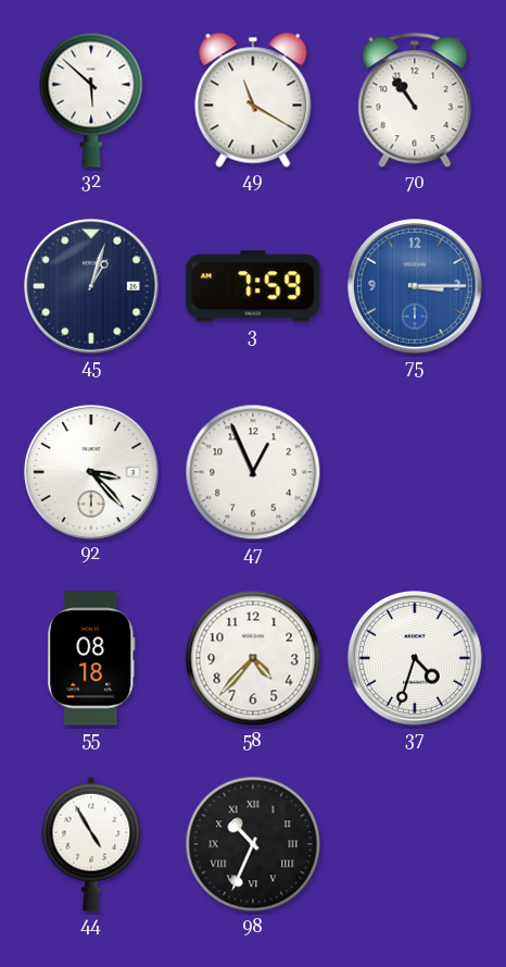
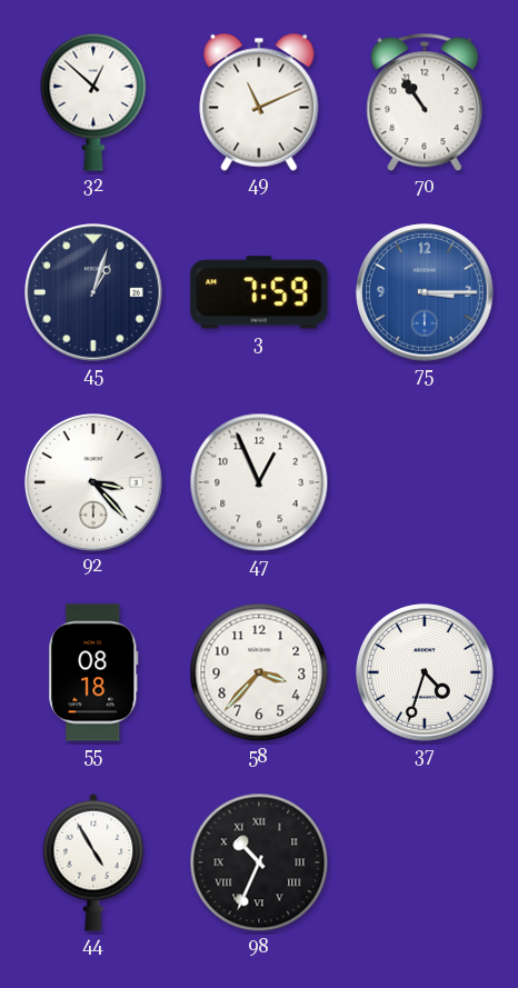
32: 5:52 -> 12:52 (93, 102)
49: 11:20 -> 11:11 (259, 102)
58: 4:37 -> 3:37 (259, 672)
